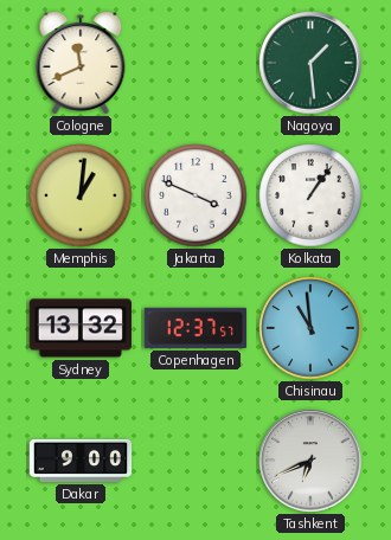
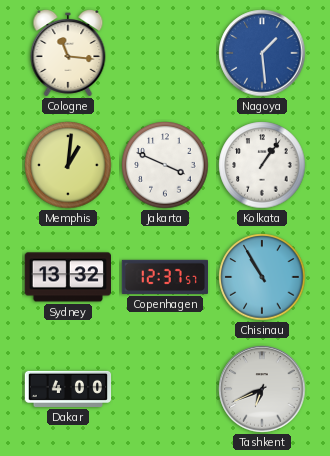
Cologne: 11:41 -> 11:16 (68, 54)
Nagoya dial: green -> blue (262, 53)
Chisinau: 10:59 -> 10:55 (262, 277)
Dakar: 9:00 -> 4:00 (68, 389)
